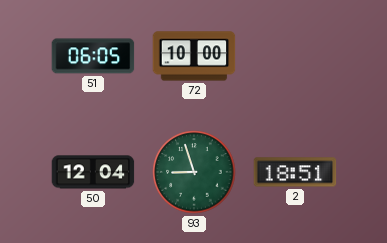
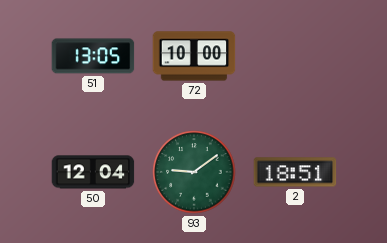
51: 06:05 -> 13:05 (93, 56)
93: 8:57 -> 9:09 (194, 172)
